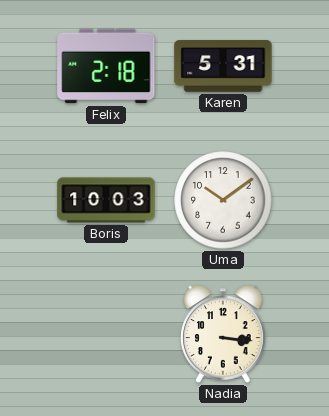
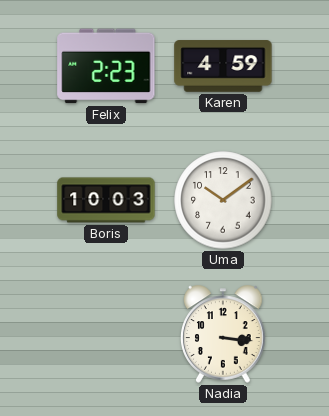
Felix: 2:18 -> 2:23 (106, 66)
Karen: 5:31 -> 4:59 (223, 66)
